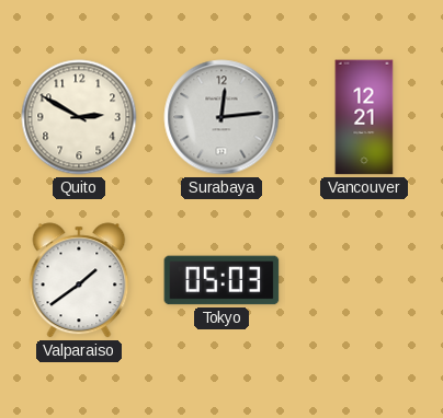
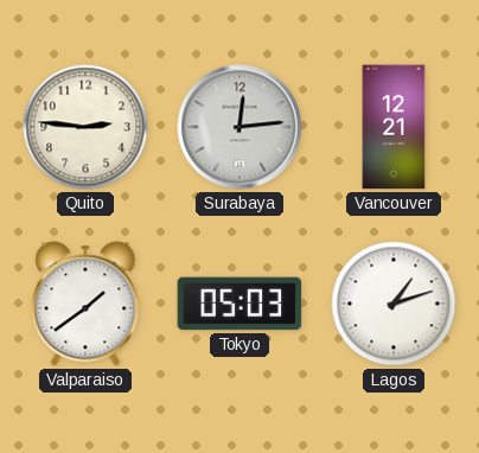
Quito: 2:50 -> 2:46 (85, 127)
Lagos: none -> 1:12 (394, 304)
